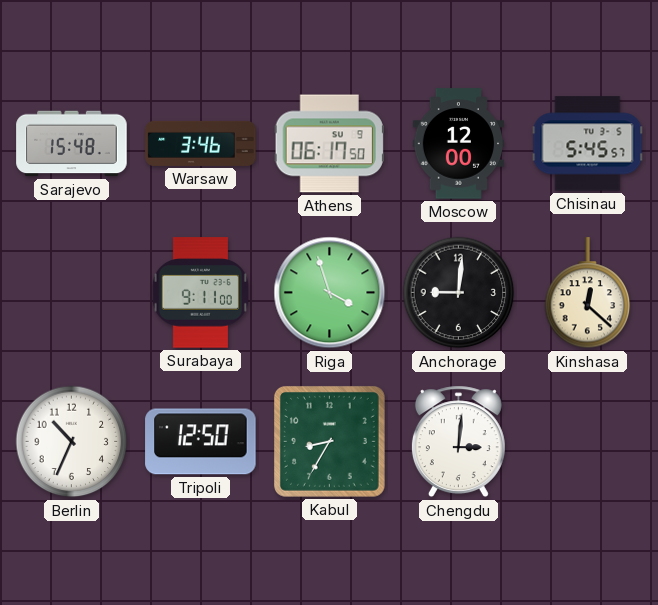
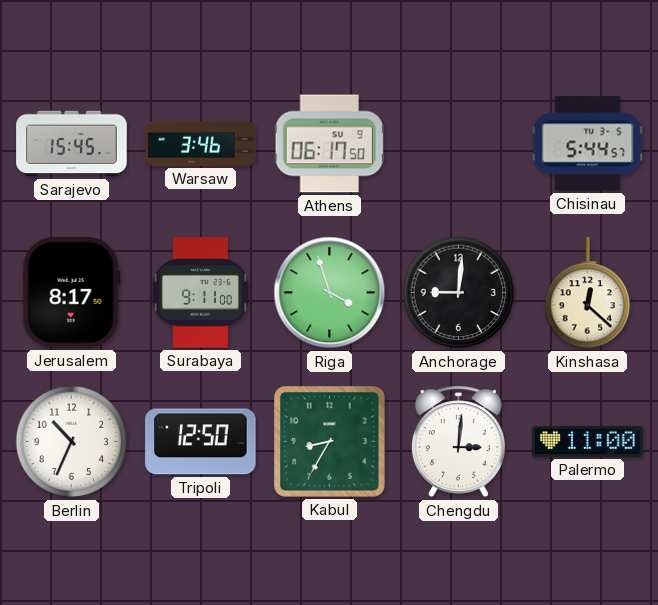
Sarajevo: 15:48 -> 15:45 (72, 144)
Moscow: 12:00 -> none (458, 144)
Chisinau: 5:45 -> 5:44 (588, 144)
Jerusalem: none -> 8:17 (71, 293)
Palermo: none -> 11:00 (588, 441)
